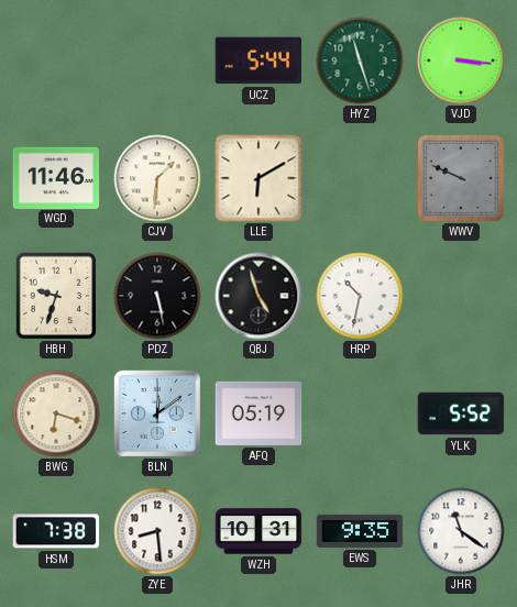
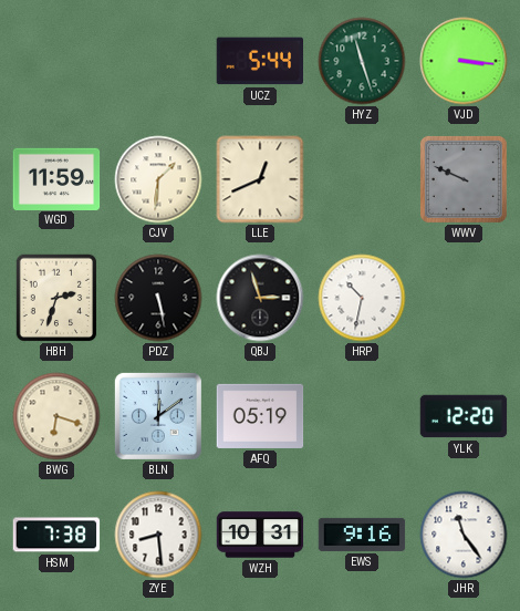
WGD: 11:46 -> 11:59 (56, 178)
LLE: 6:10 -> 12:41 (260, 179)
HBH: 9:33 -> 2:33 (56, 298)
QBJ: 4:57 -> 2:57 (260, 298)
YLK: 5:52 -> 12:20 (464, 416)
EWS: 9:35 -> 9:16 (362, 535)
JHR: 11:21 -> 11:24 (464, 535)
